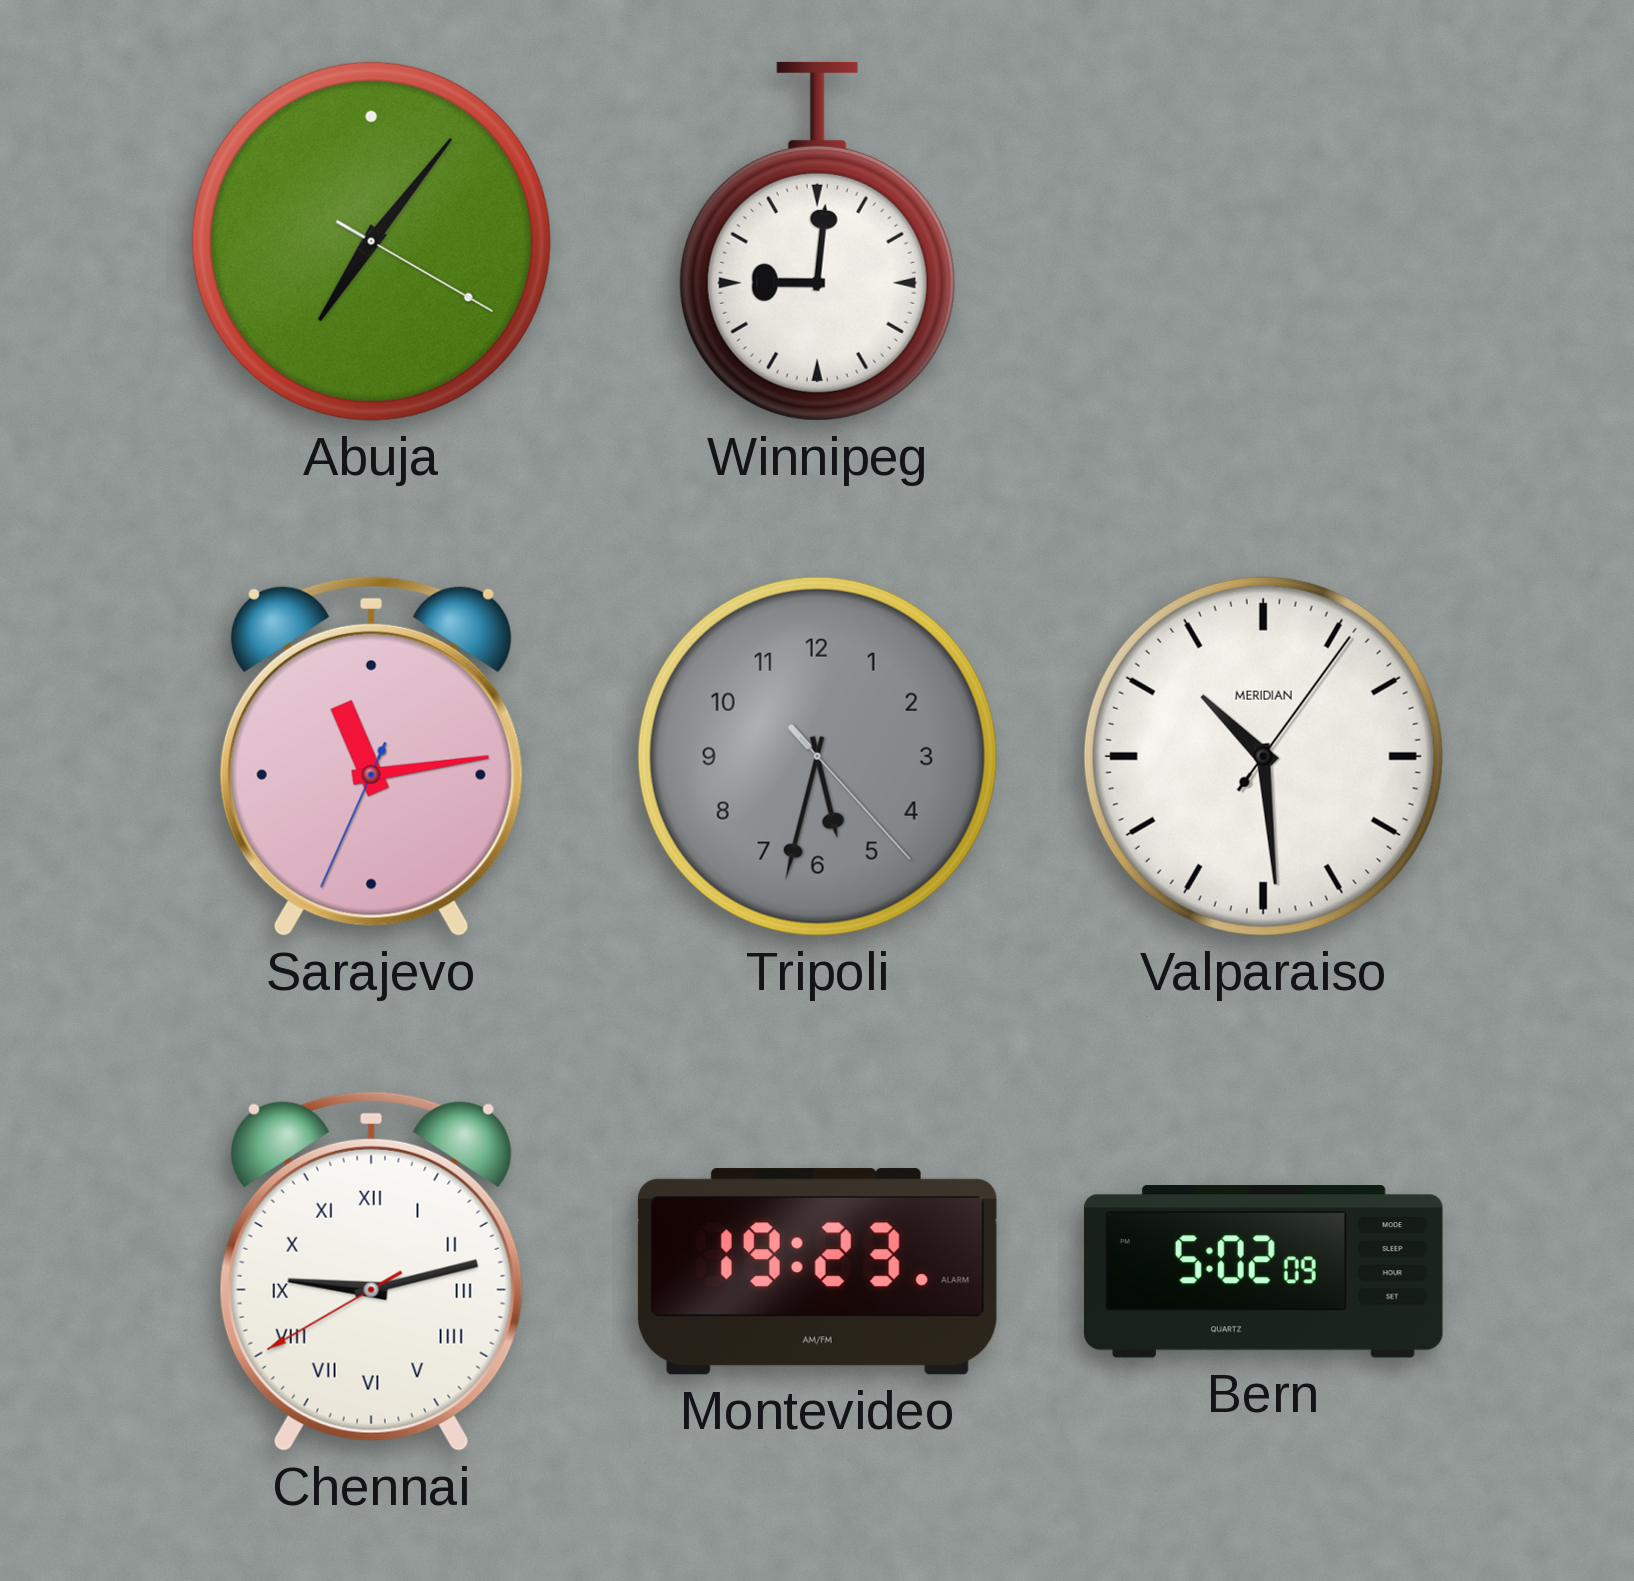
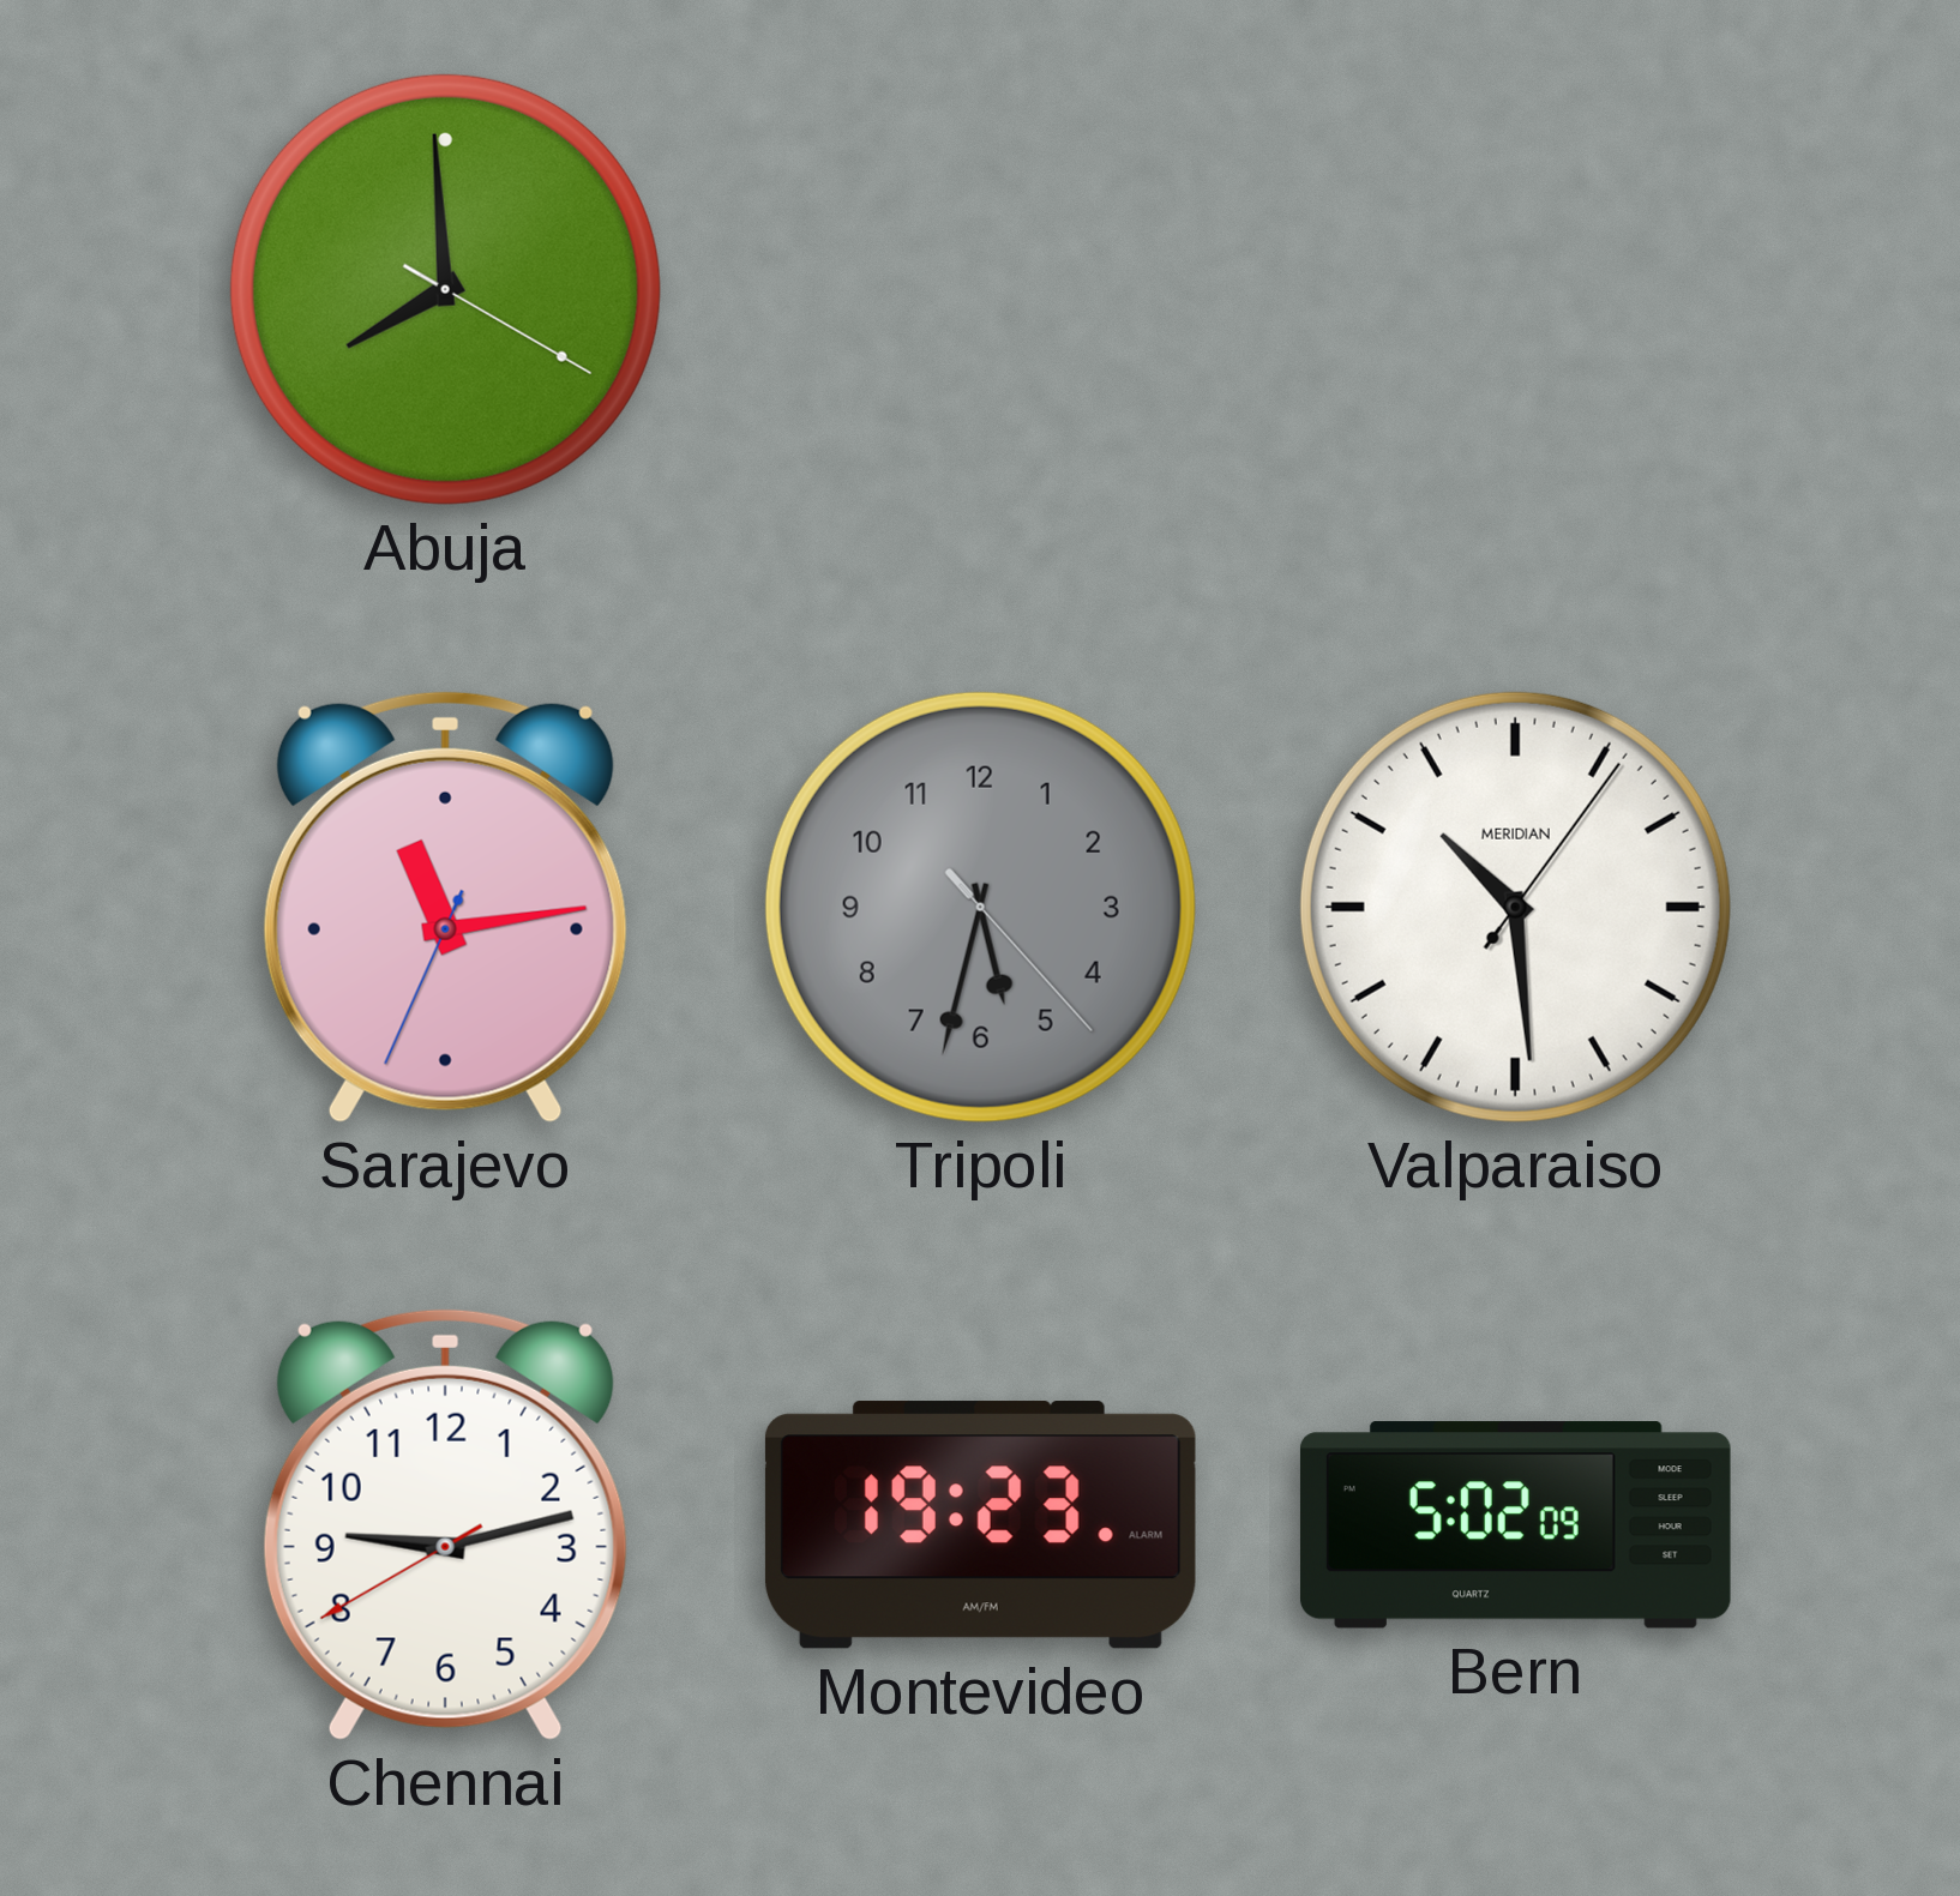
Abuja: 7:06 -> 7:59 (445, 289)
Winnipeg: 9:01 -> none (817, 241)
Chennai numerals: Roman -> Arabic (445, 1524)
